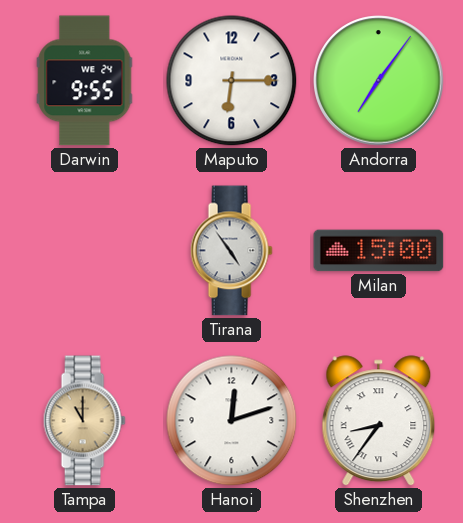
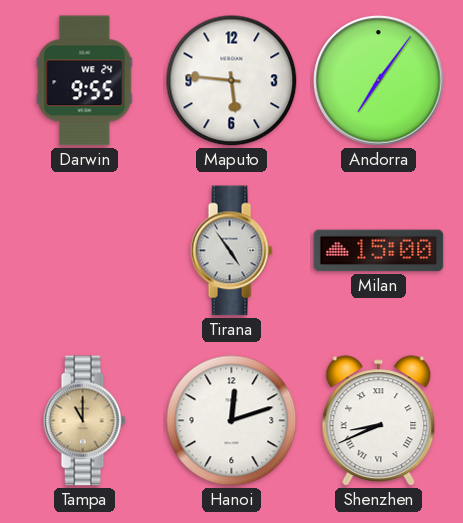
Maputo: 6:15 -> 5:46 (232, 81)
Shenzhen: 8:36 -> 8:41 (379, 421)
